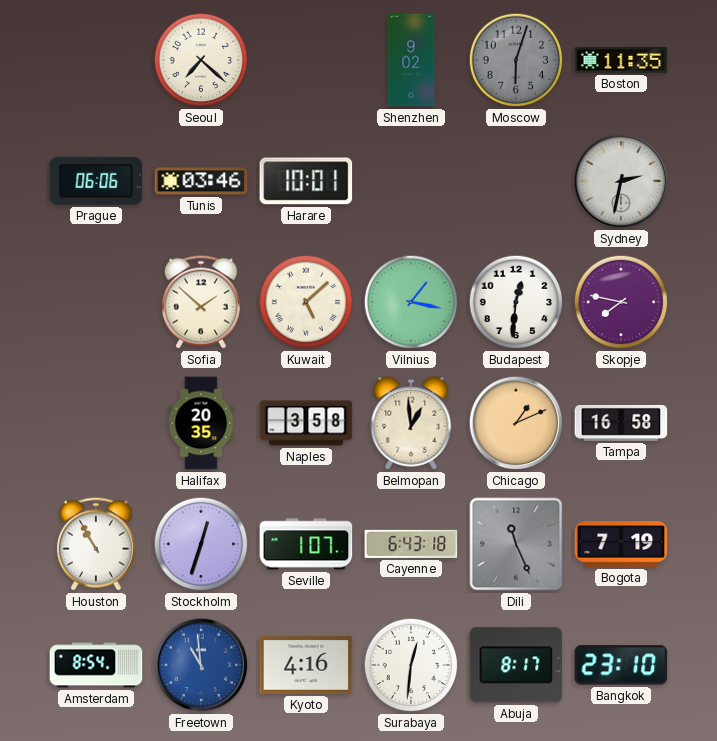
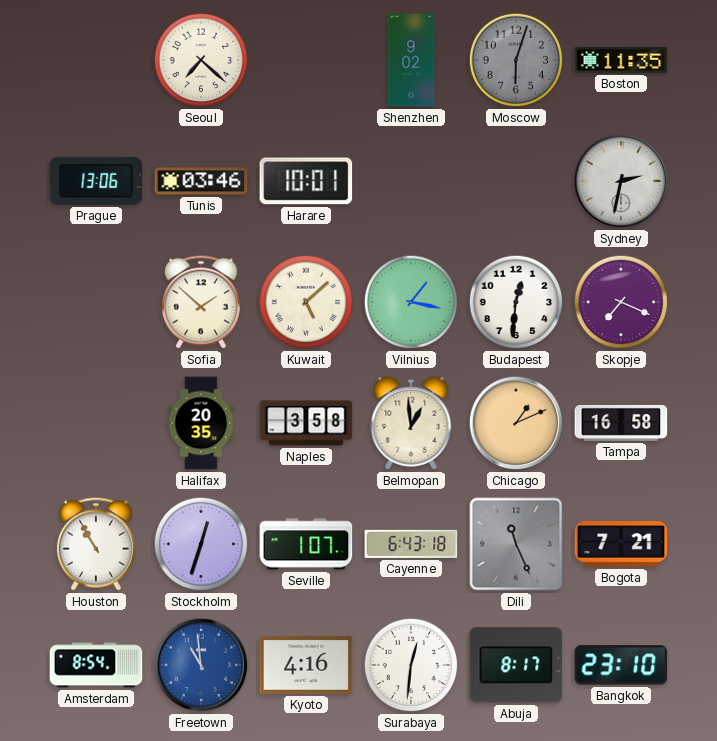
Prague: 06:06 -> 13:06 (96, 181)
Skopje: 7:47 -> 7:19 (621, 302)
Bogota: 7:19 -> 7:21 (621, 544)
